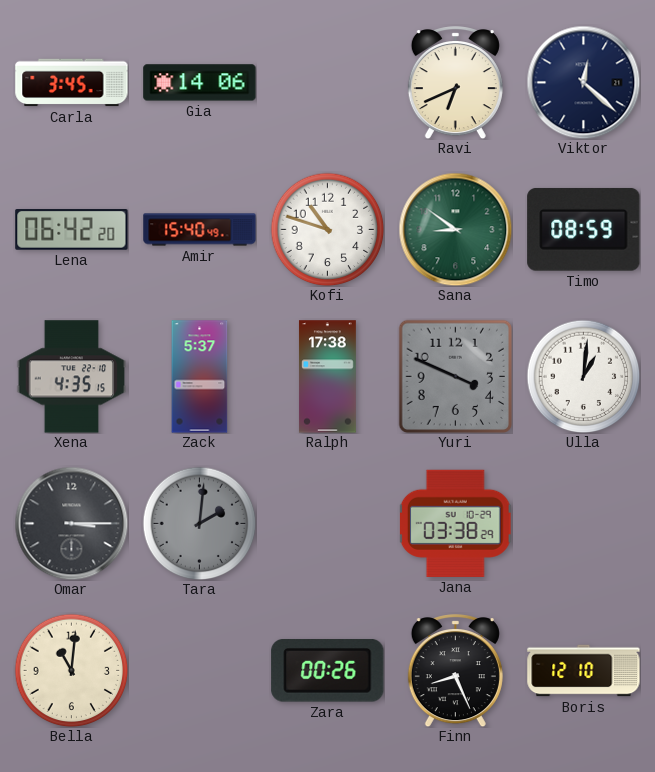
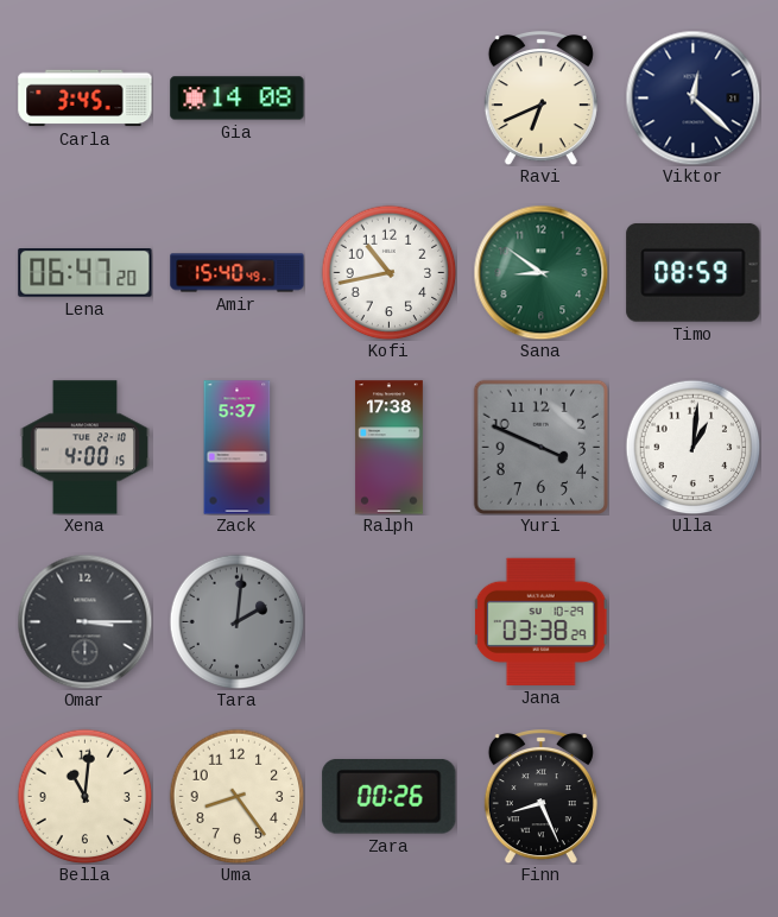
Gia: 14:06 -> 14:08 (238, 99)
Lena: 06:42 -> 06:47 (86, 273)
Kofi: 10:48 -> 10:43 (388, 272)
Xena: 4:35 -> 4:00 (86, 448)
Uma: none -> 8:24 (236, 796)
Boris: 12:10 -> none (584, 671)
